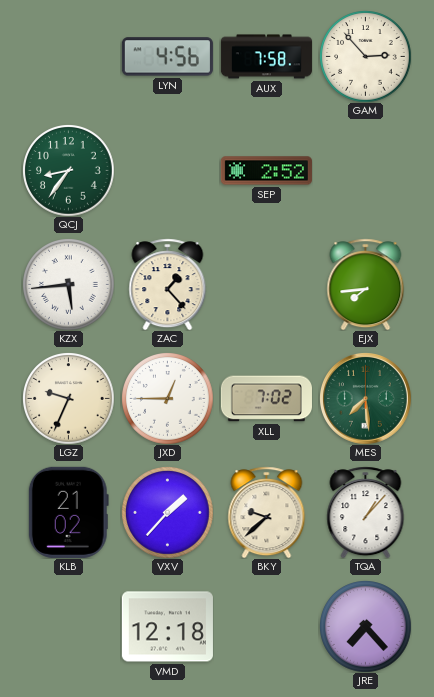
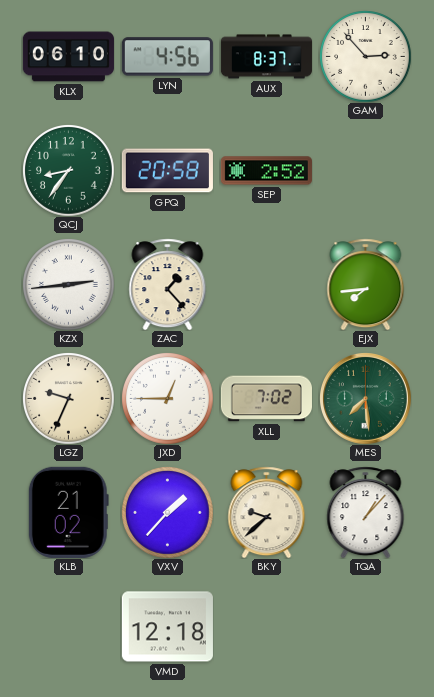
KLX: none -> 06:10 (68, 57)
AUX: 7:58 -> 8:37 (266, 57)
GPQ: none -> 20:58 (167, 171)
KZX: 5:44 -> 2:44 (68, 284)
JRE: 7:23 -> none (365, 626)
